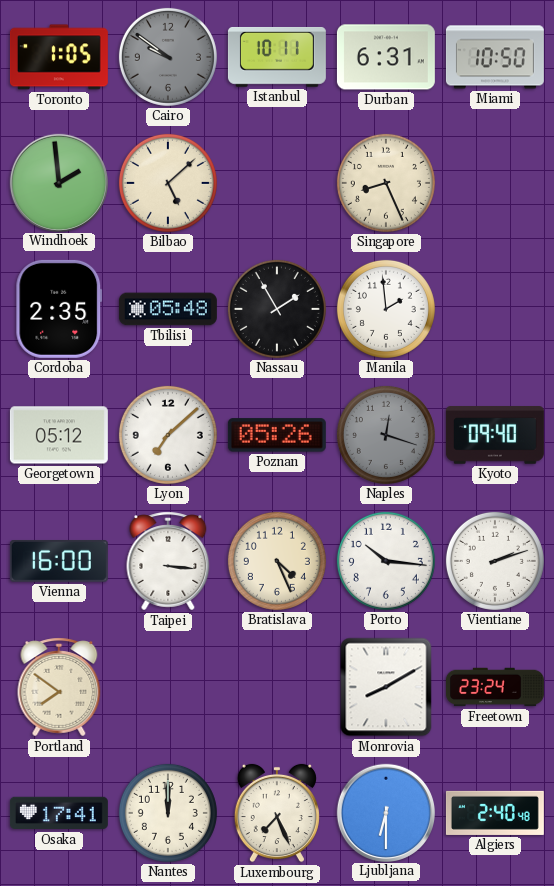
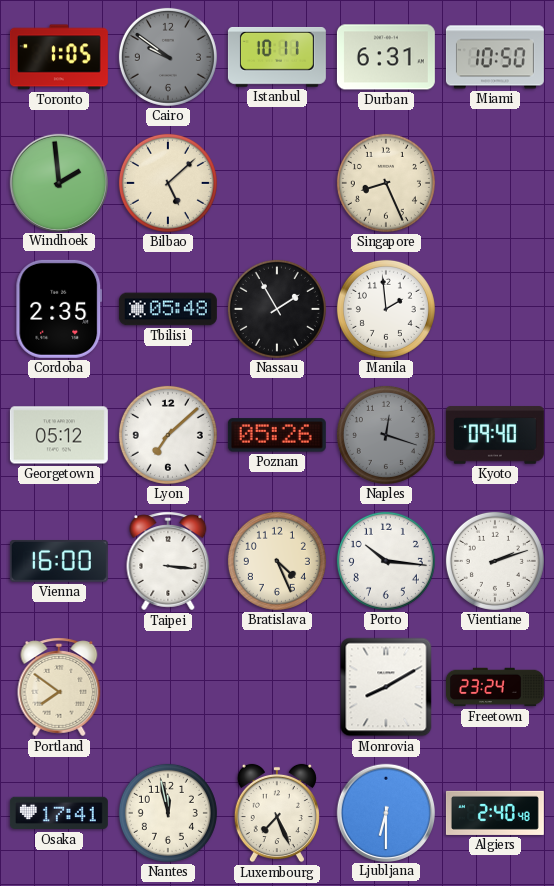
Nantes: 12:00 -> 11:58 (168, 813)
